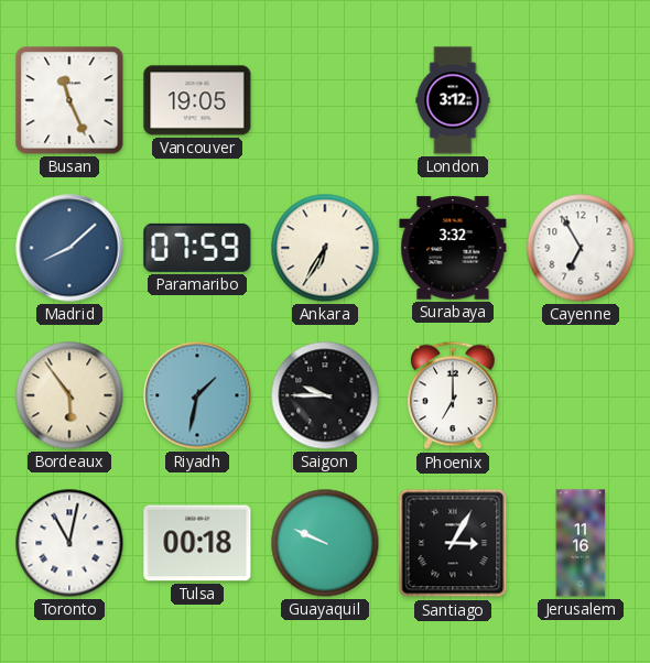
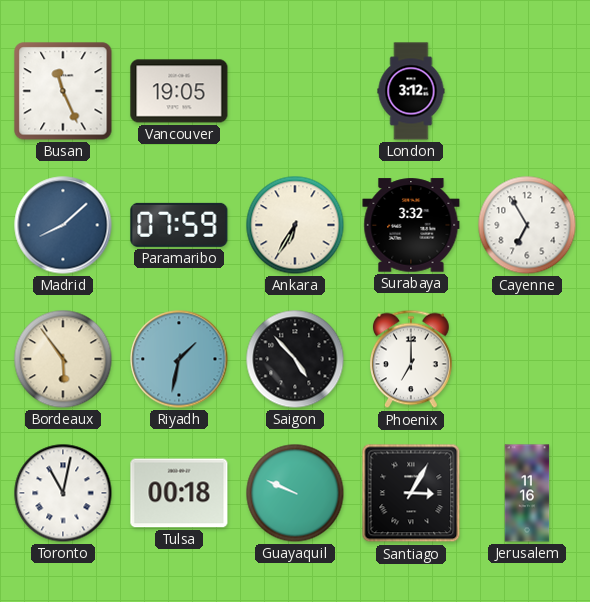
Saigon: 9:45 -> 4:53 (295, 359)
